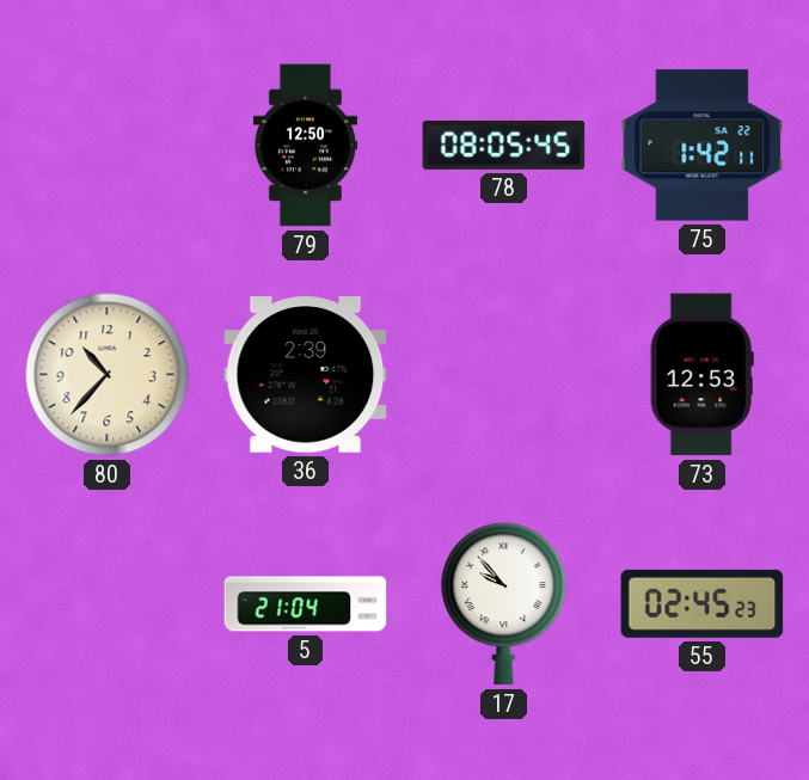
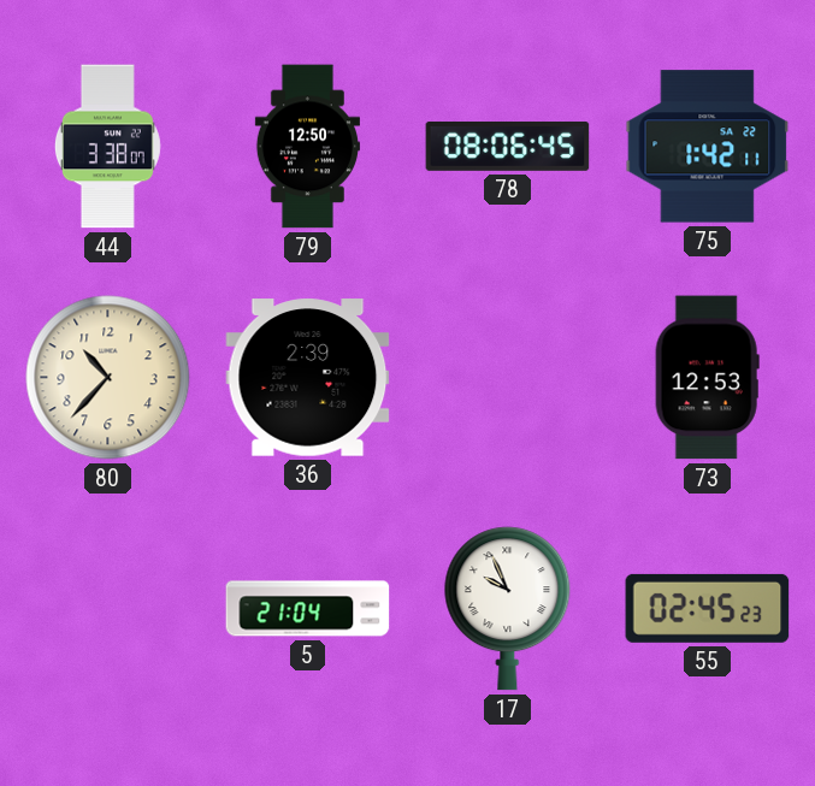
44: none -> 3:38 (107, 147)
78: 08:05 -> 08:06 (508, 146)
17: 9:53 -> 9:56 (508, 609)
